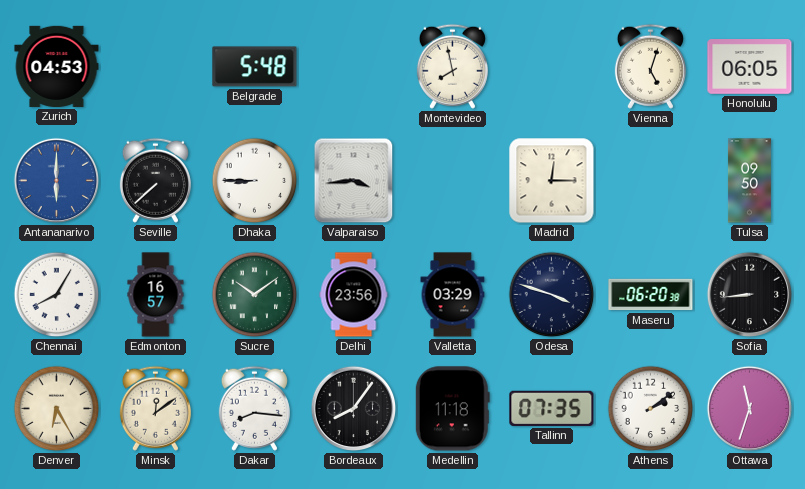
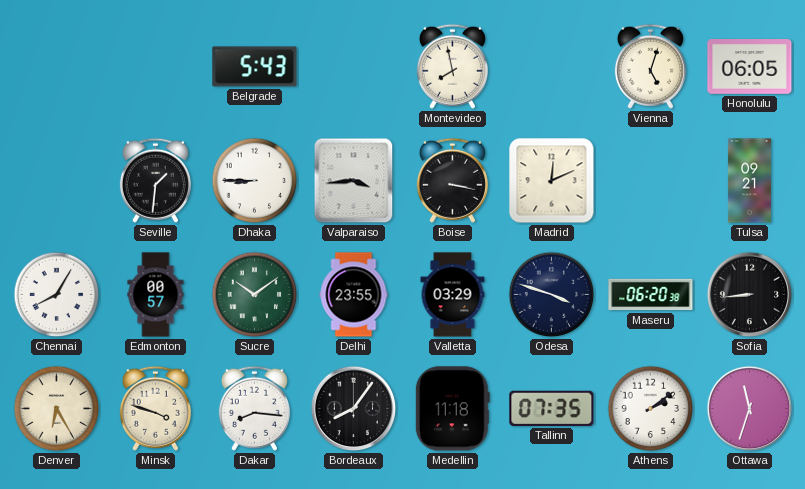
Zurich: 04:53 -> none (57, 66)
Belgrade: 5:48 -> 5:43 (255, 67)
Antananarivo: 6:00 -> none (57, 181)
Seville: 7:38 -> 1:31 (155, 180)
Boise: none -> 3:17 (452, 180)
Madrid: 12:15 -> 12:11 (552, 181)
Tulsa: 09:50 -> 09:21 (749, 181)
Edmonton: 16:57 -> 00:57 (156, 295)
Delhi: 23:56 -> 23:55 (354, 295)
Minsk: 12:09 -> 3:48 (155, 408)
